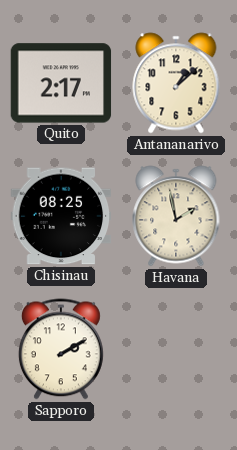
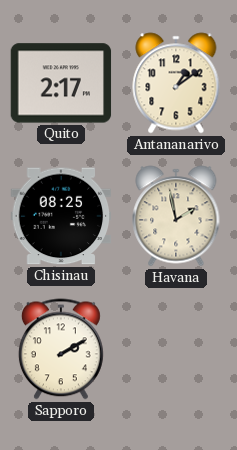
Antananarivo: 1:08 -> 1:09 (176, 83)
